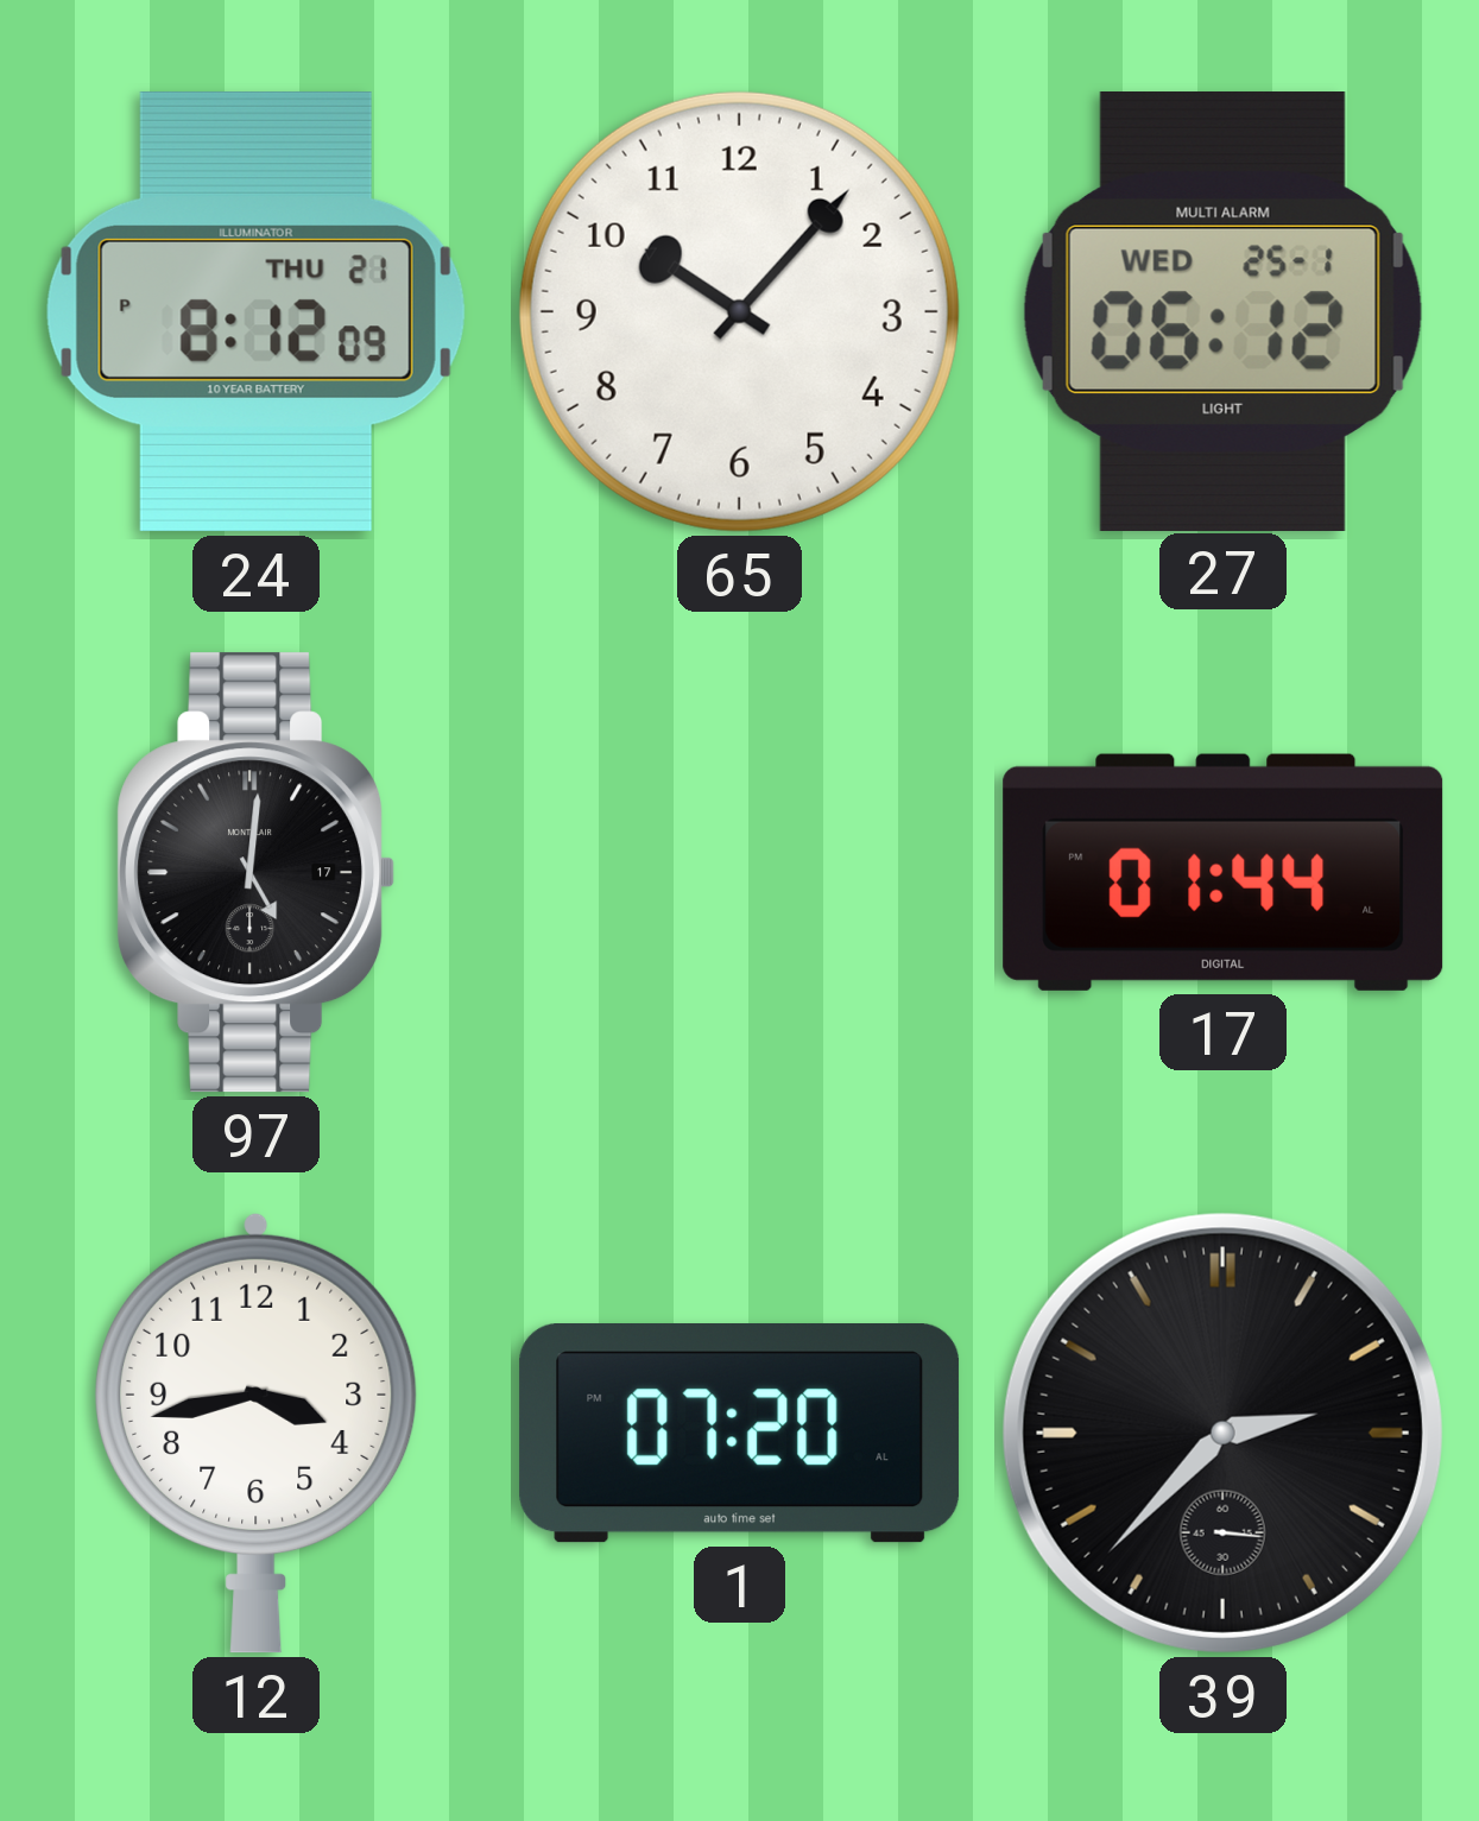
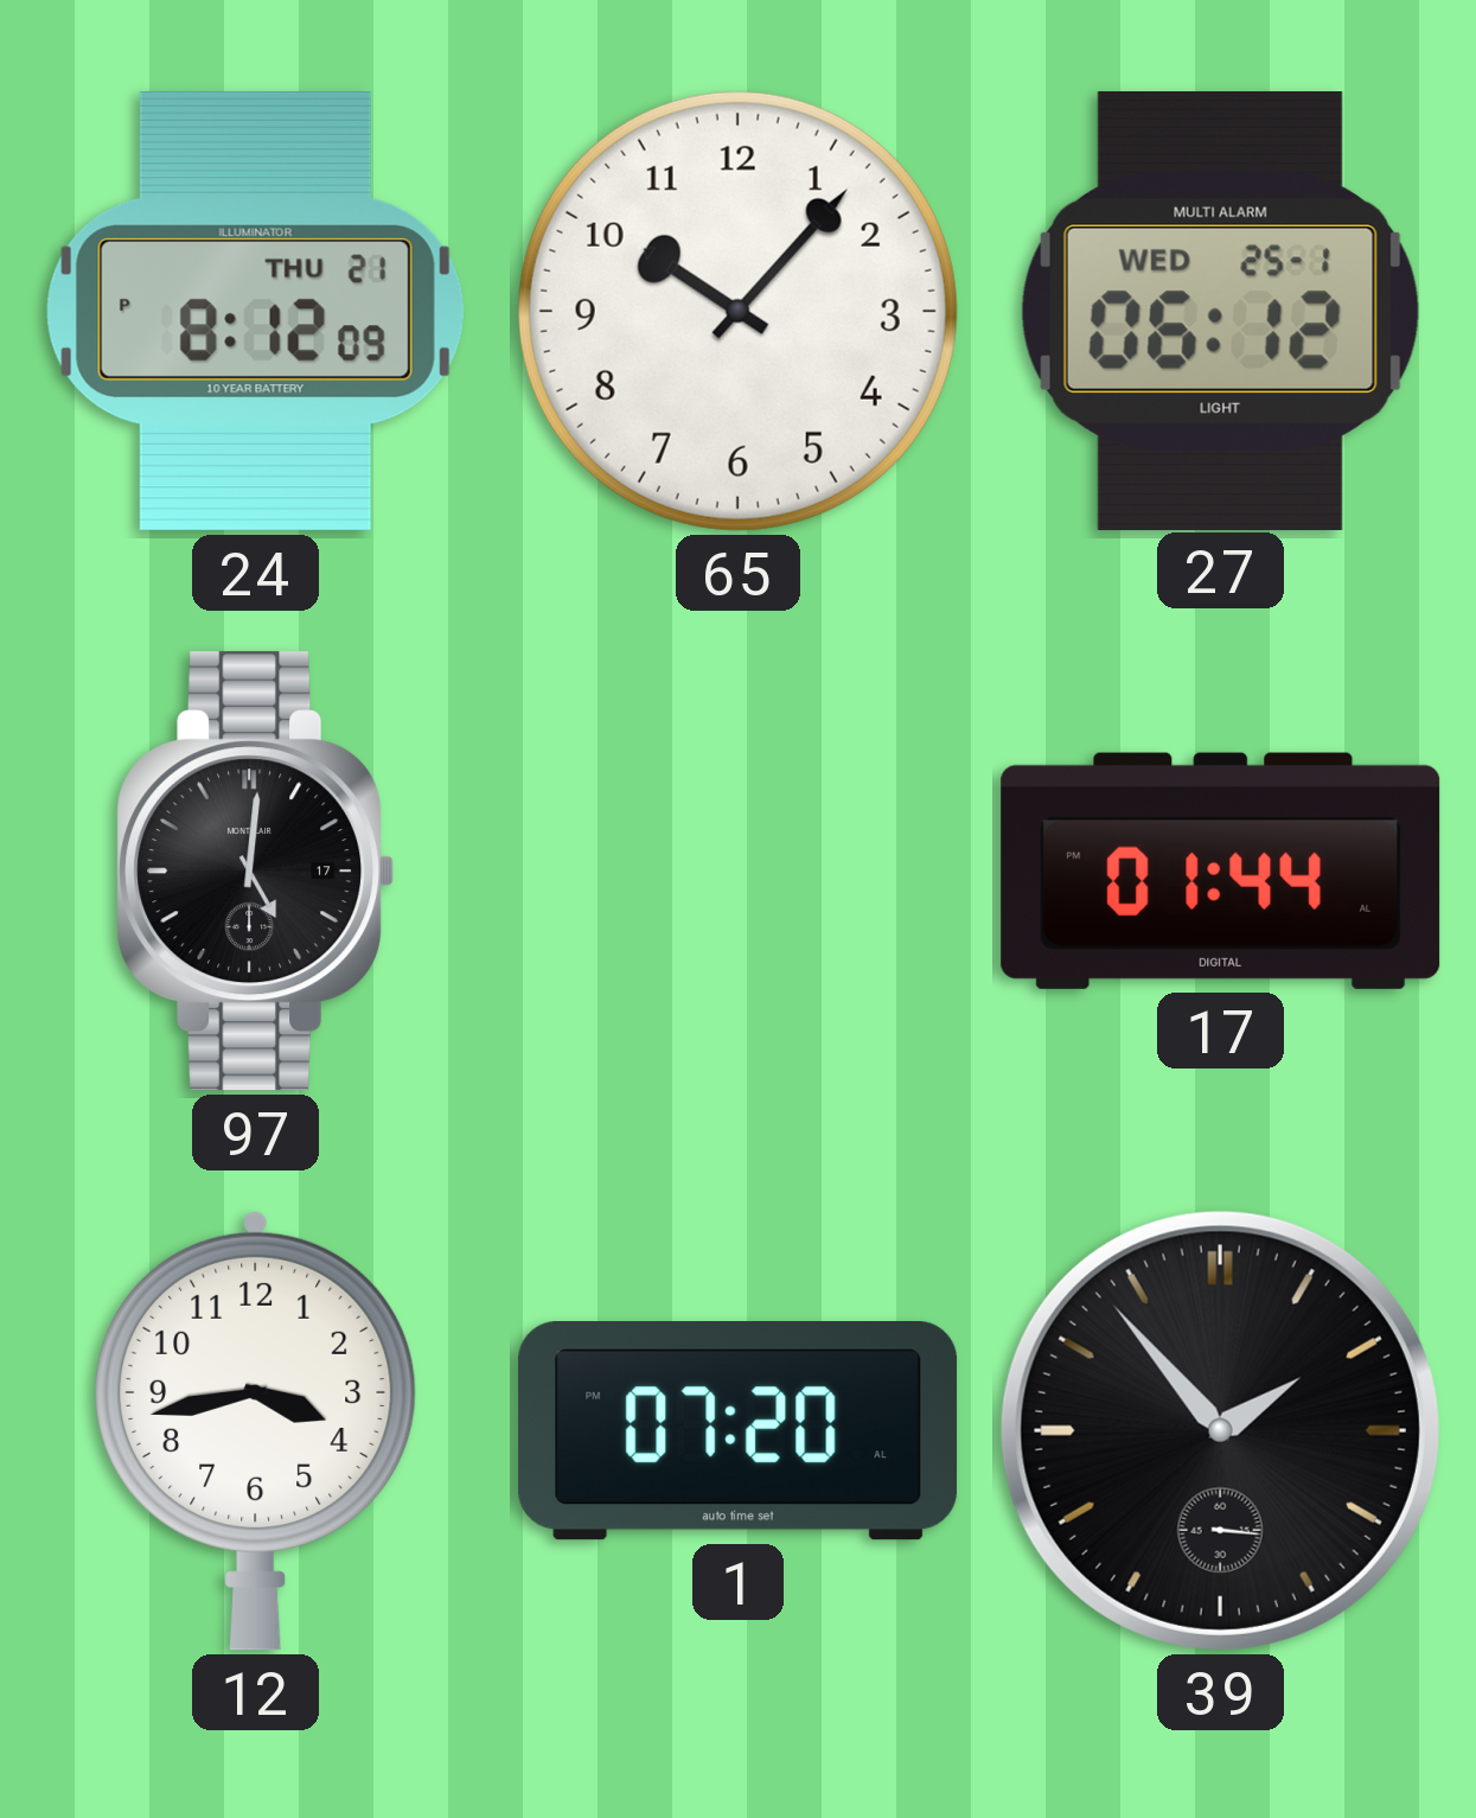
39: 2:37 -> 1:53 (1220, 1430)
